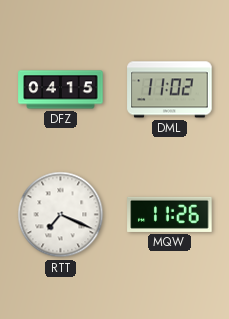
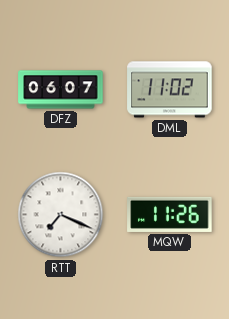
DFZ: 04:15 -> 06:07 (61, 90)
